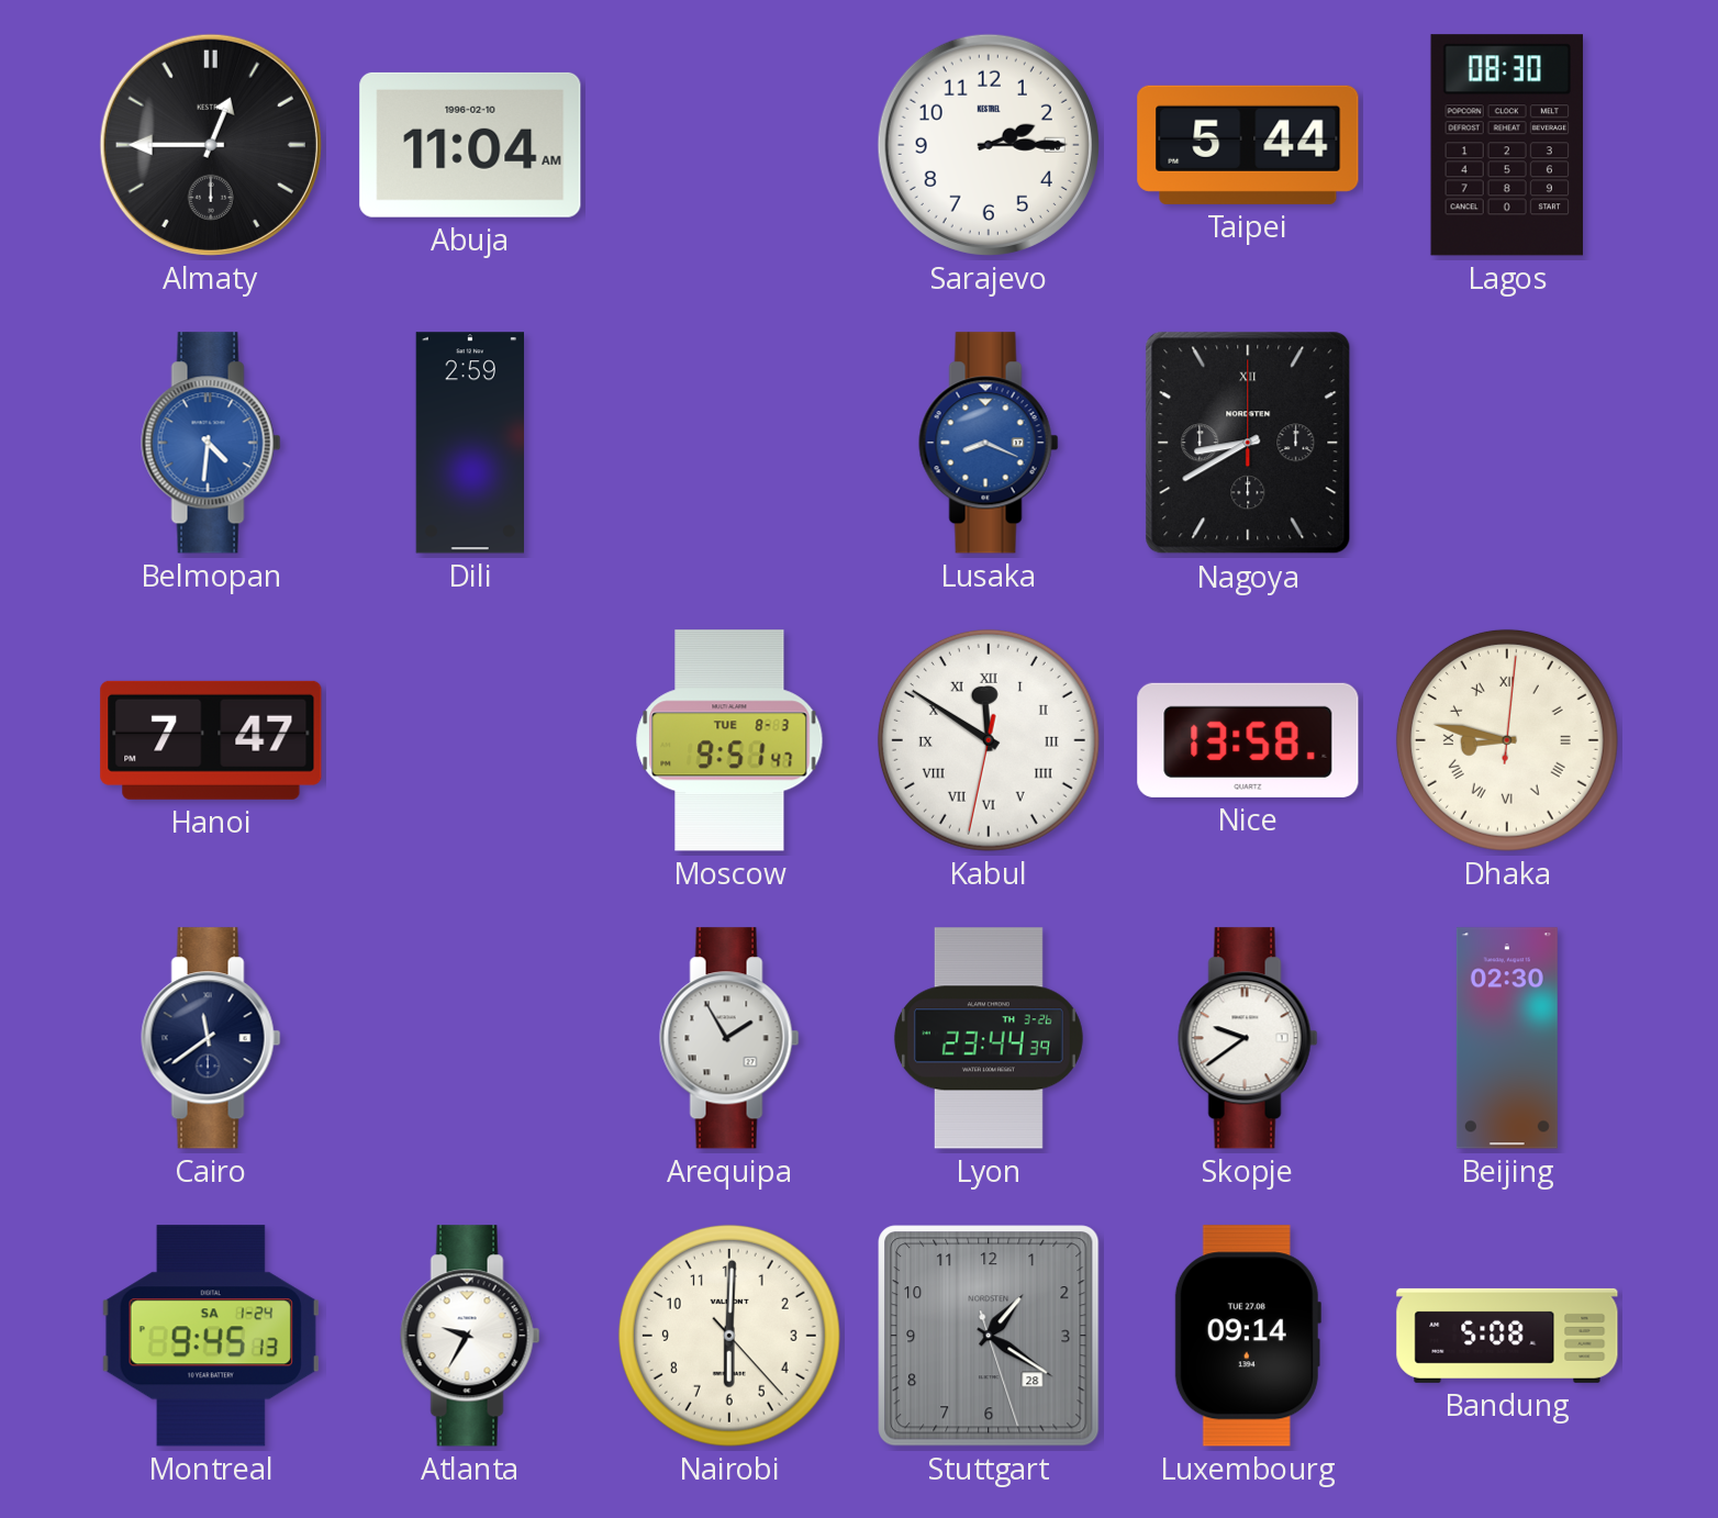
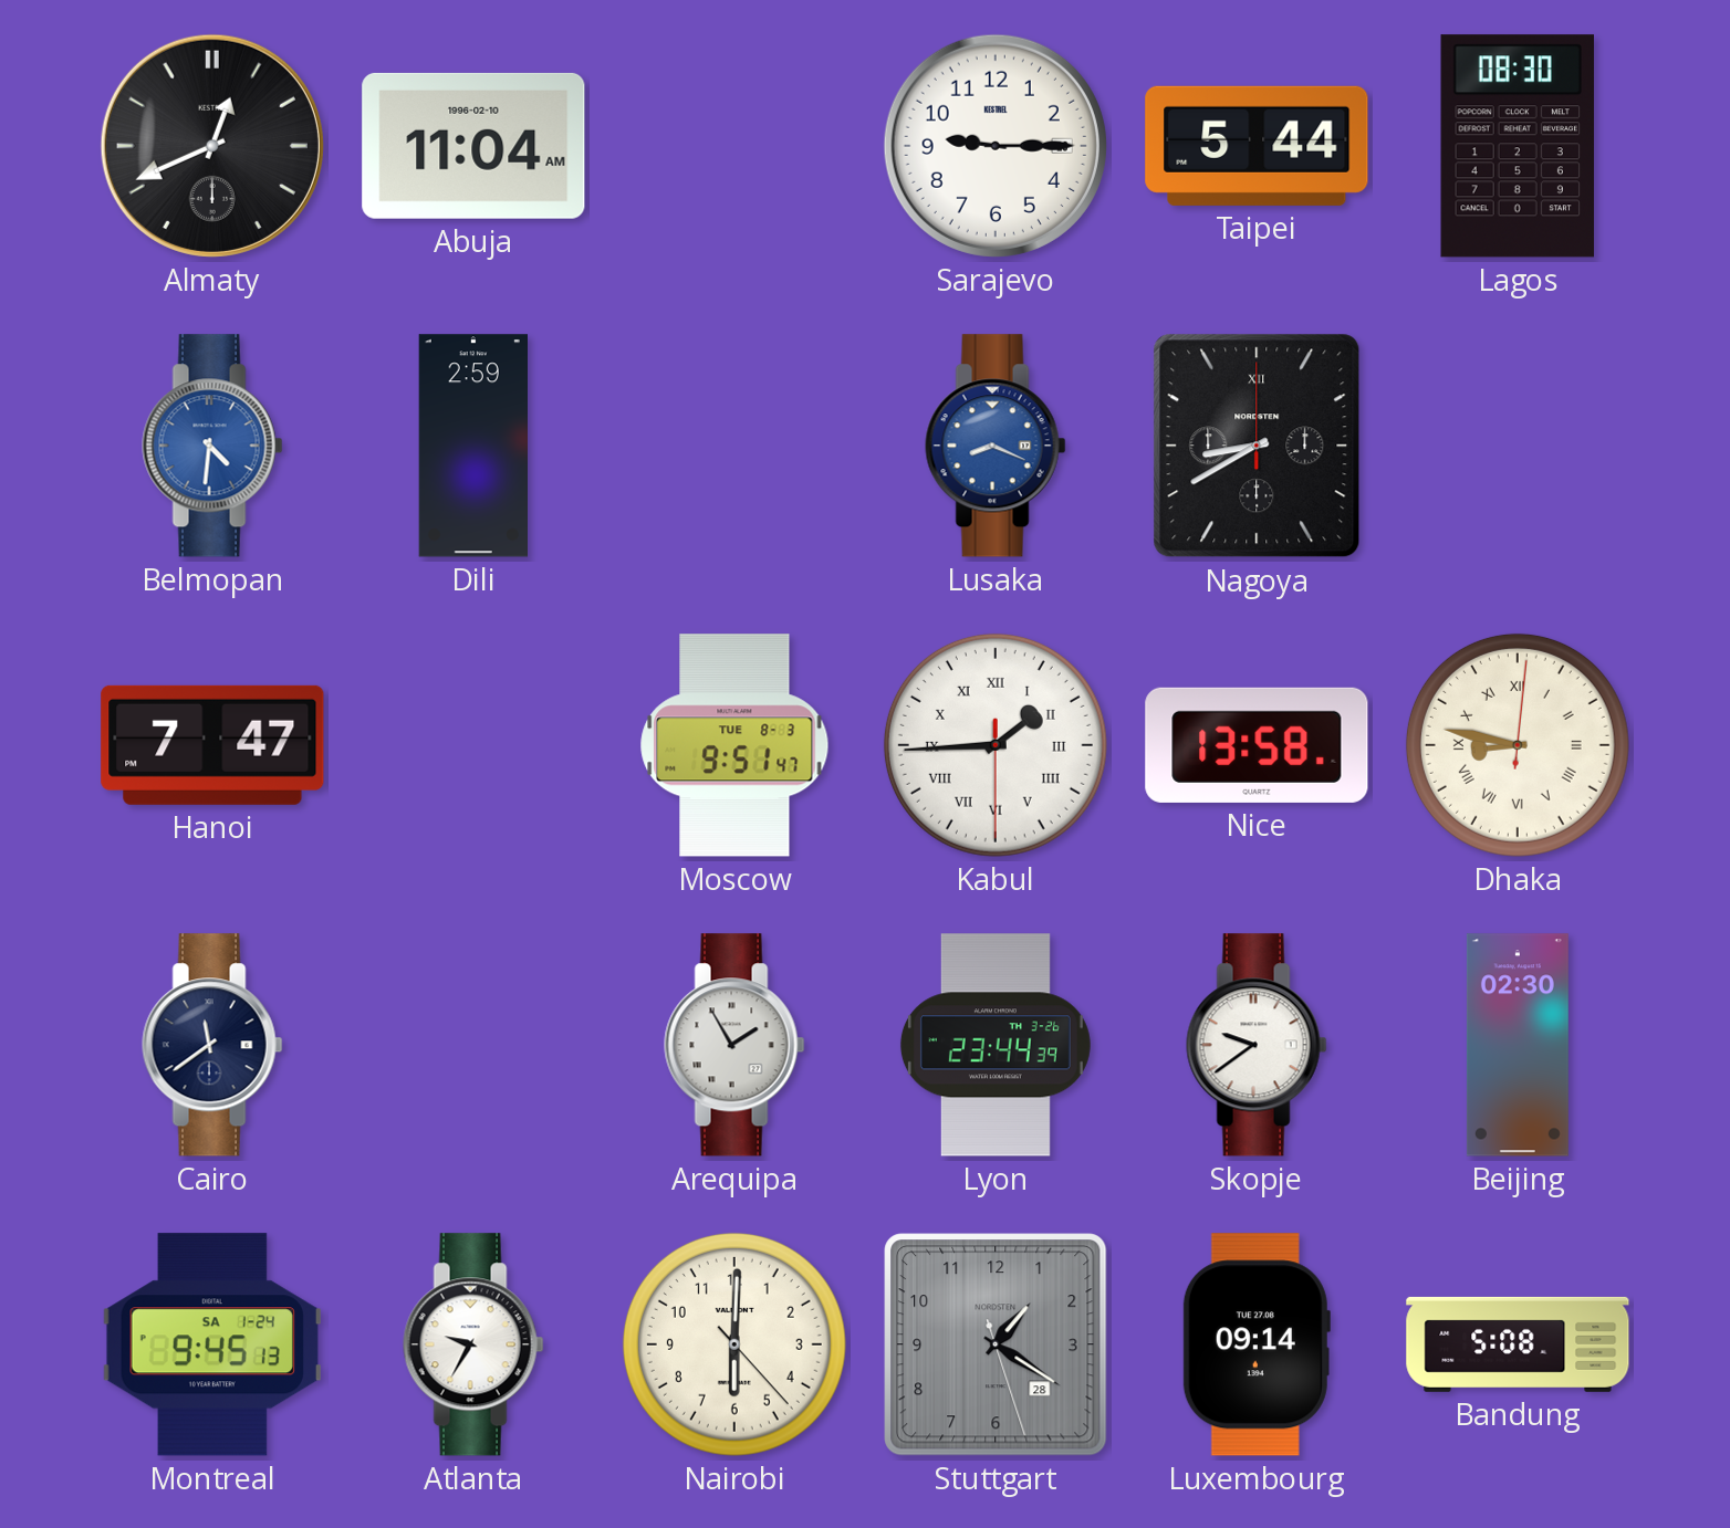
Almaty: 12:45 -> 12:41 (212, 146)
Sarajevo: 2:15 -> 9:15 (996, 146)
Kabul: 11:50 -> 1:44 (996, 745)
